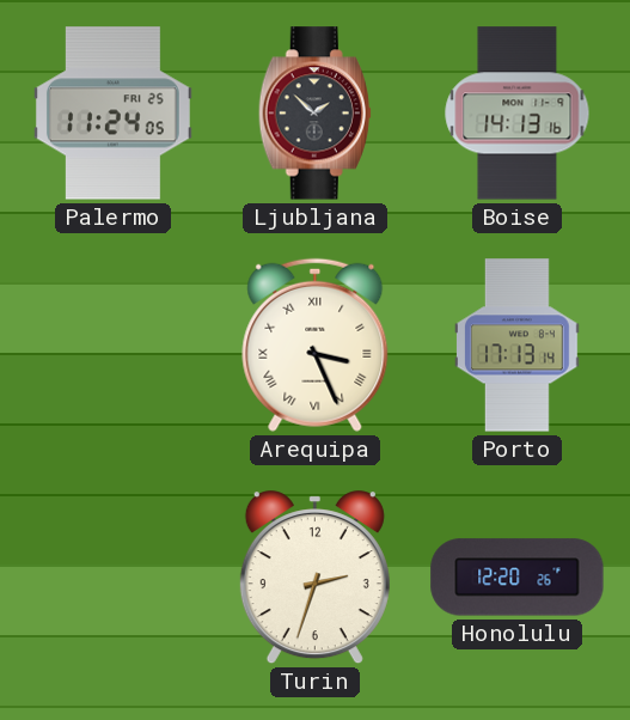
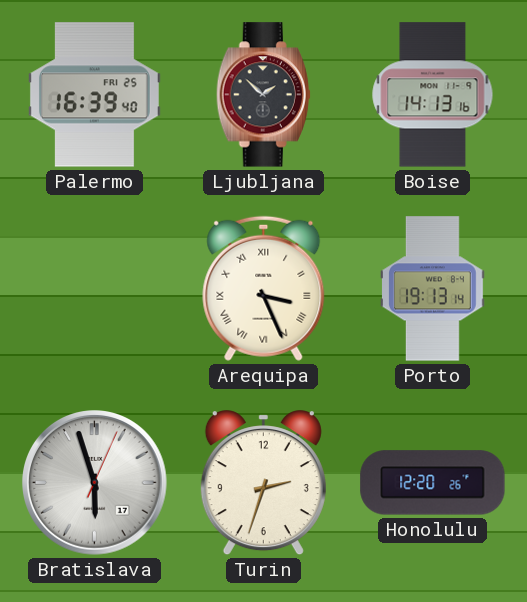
Palermo: 11:24 -> 16:39 (94, 95)
Porto: 17:13 -> 19:13 (433, 289)
Bratislava: none -> 5:57 (95, 483)
